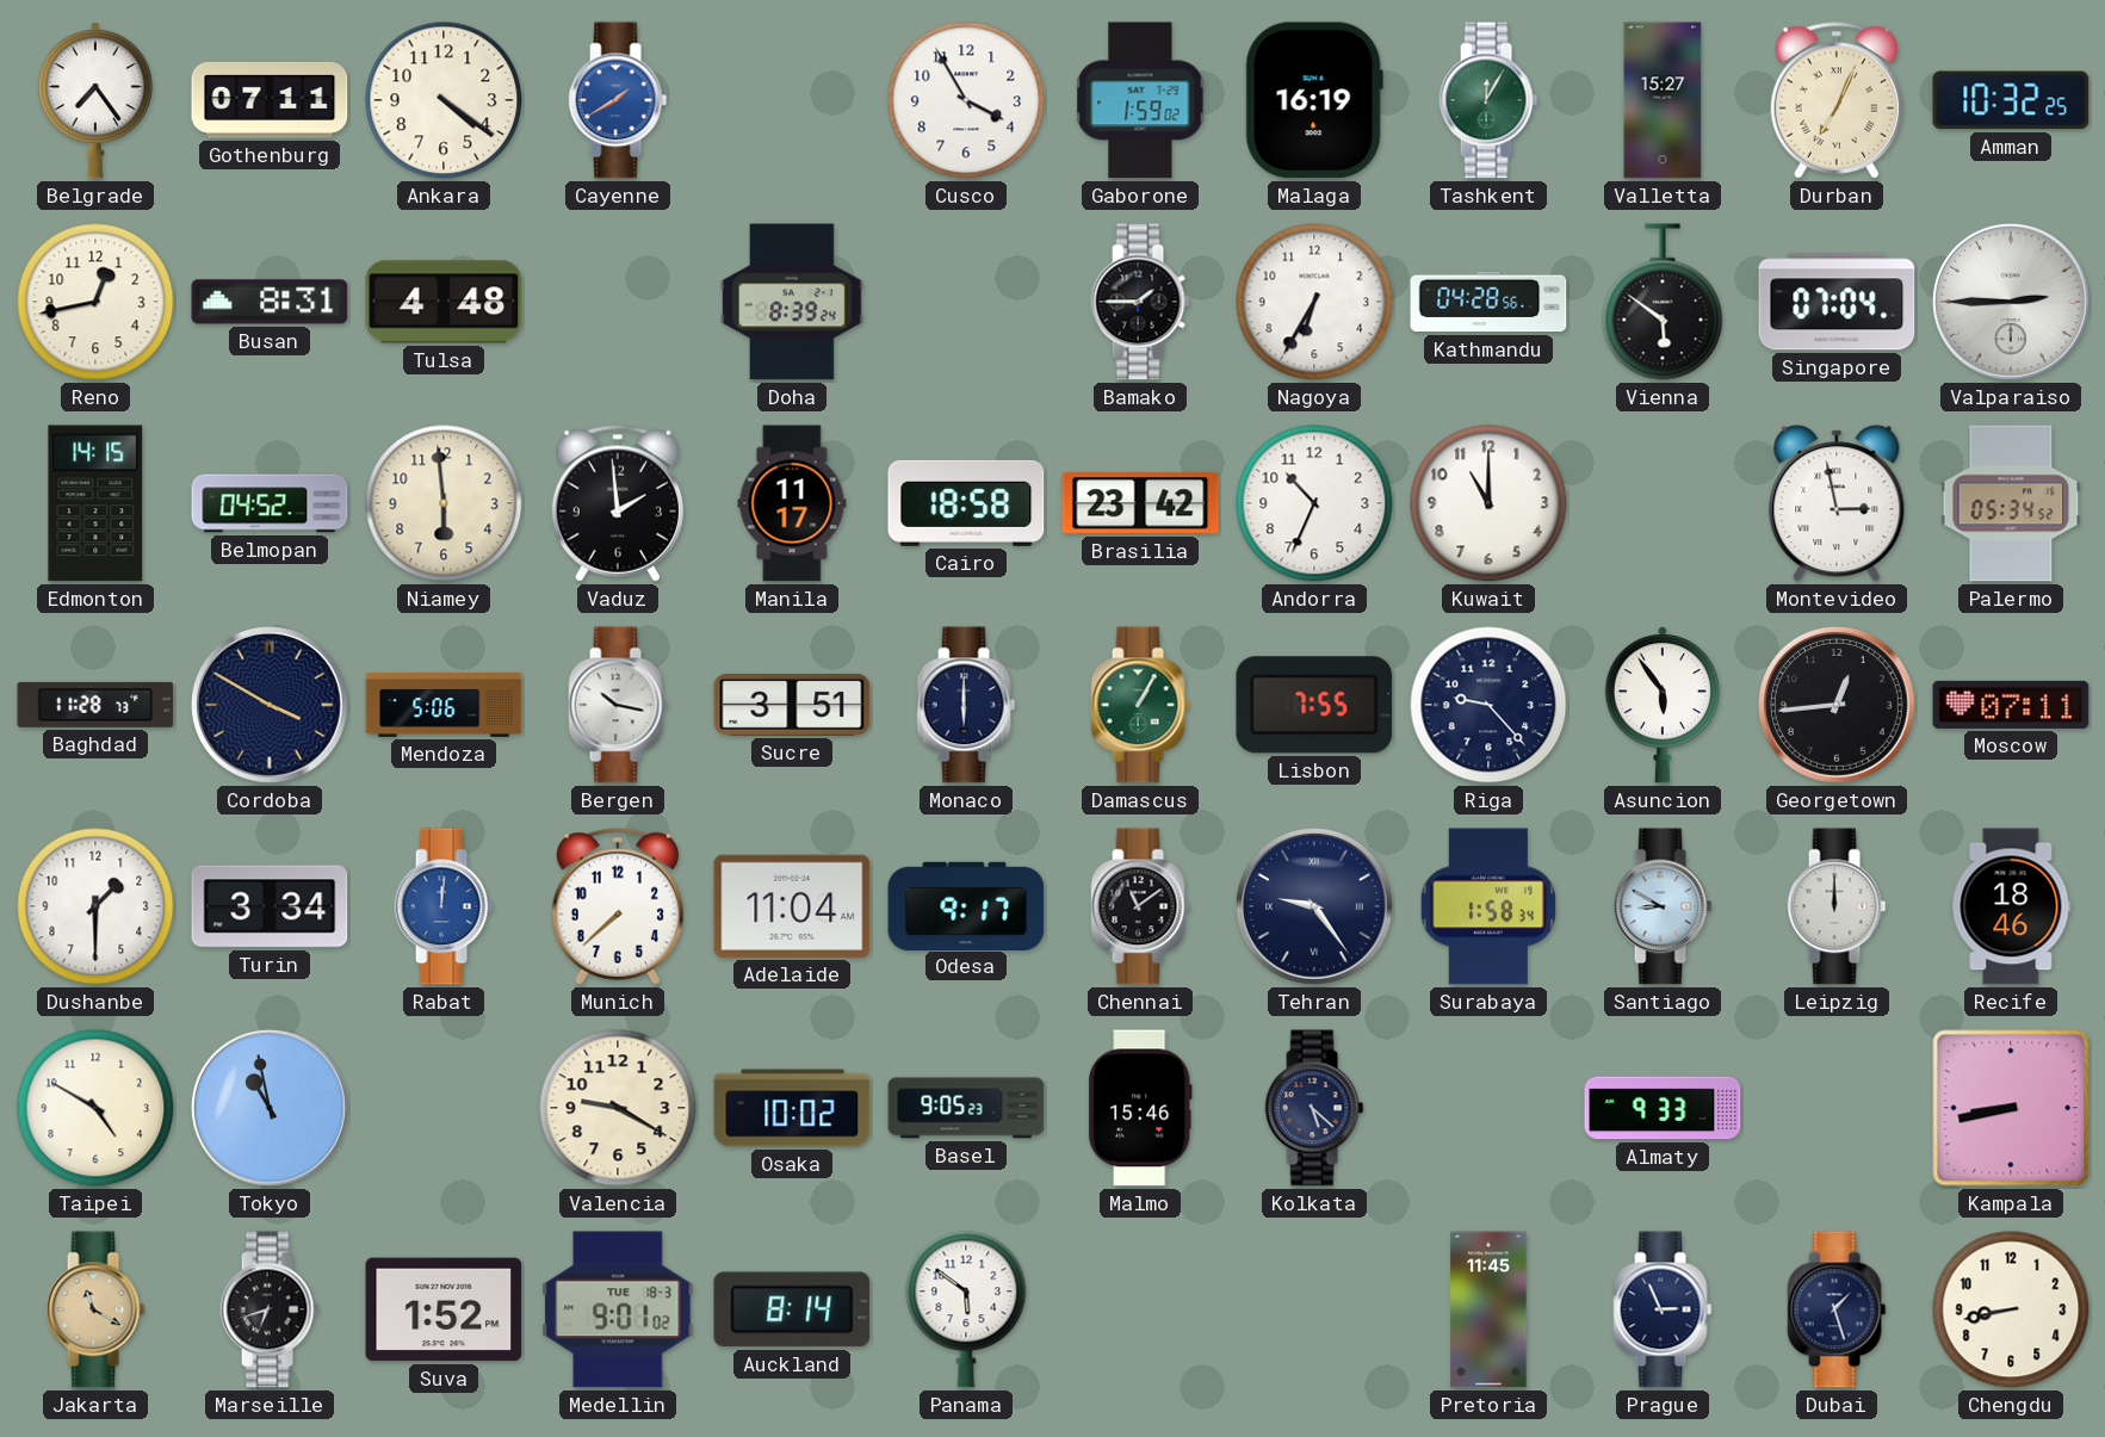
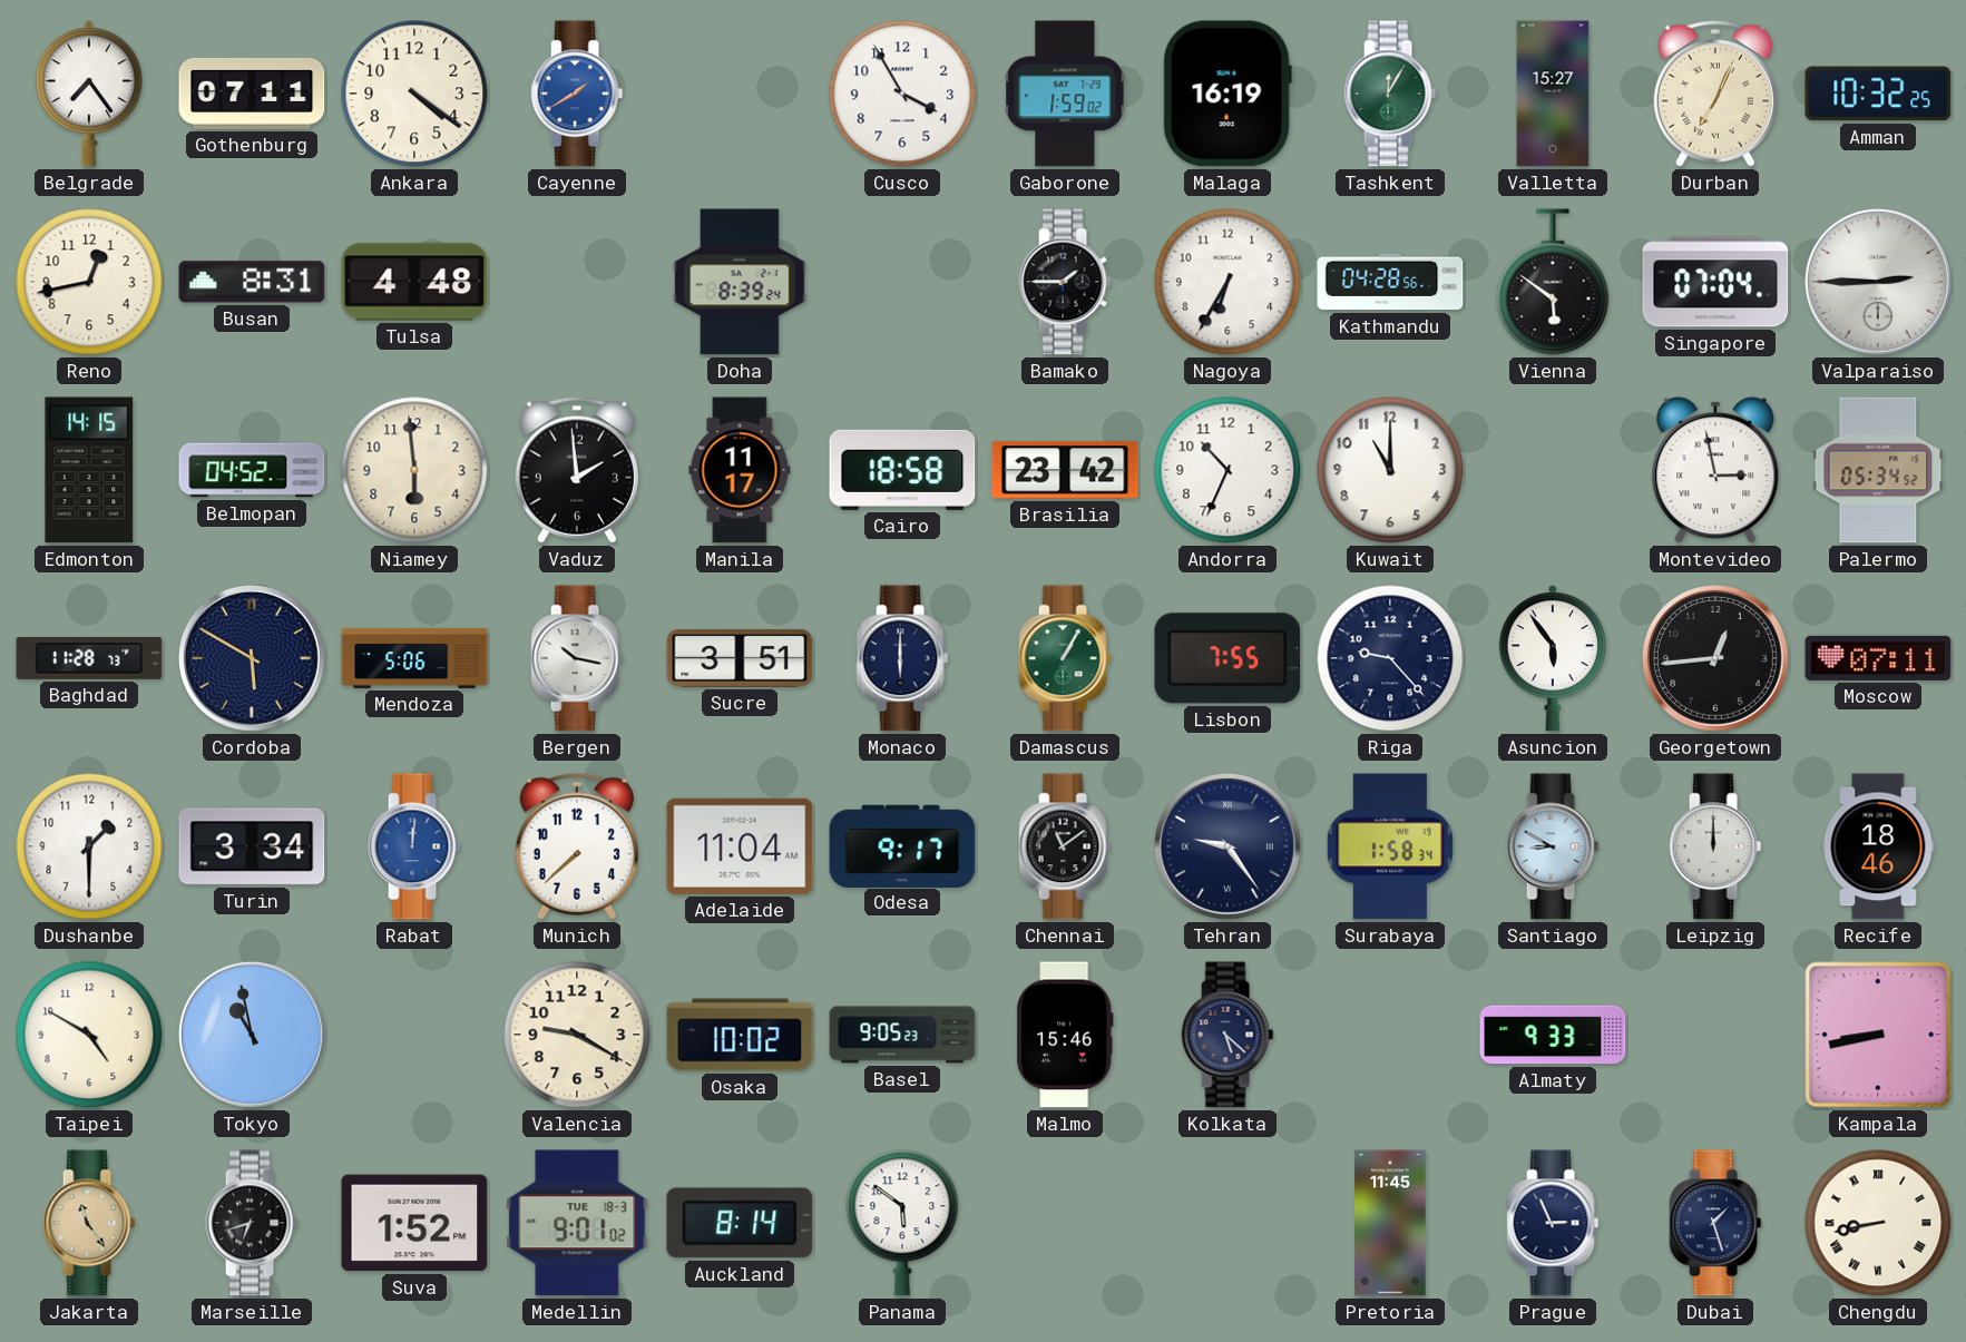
Cordoba: 3:50 -> 5:50 (252, 658)
Jakarta: 11:20 -> 11:24 (89, 1223)
Chengdu numerals: Arabic -> Roman (1878, 1223)
